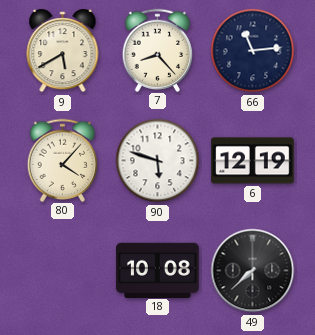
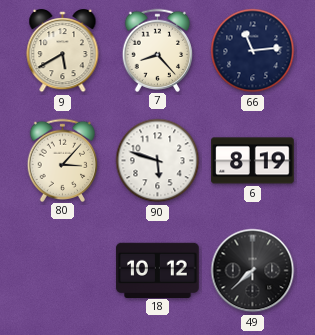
80: 4:07 -> 3:07 (63, 160)
6: 12:19 -> 8:19 (253, 161)
18: 10:08 -> 10:12 (158, 270)
